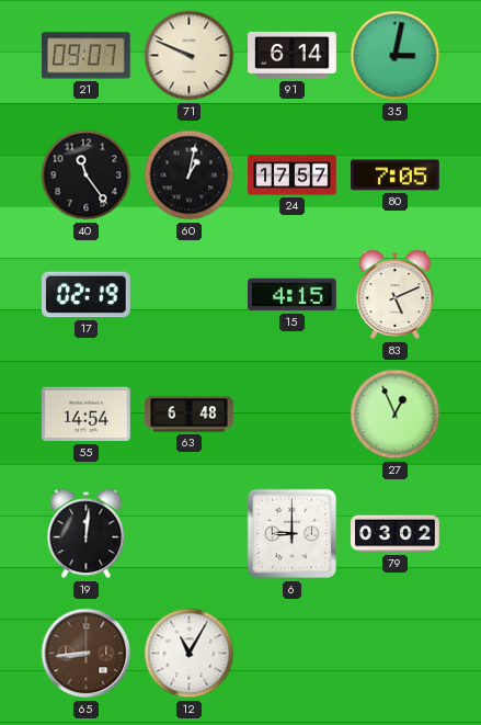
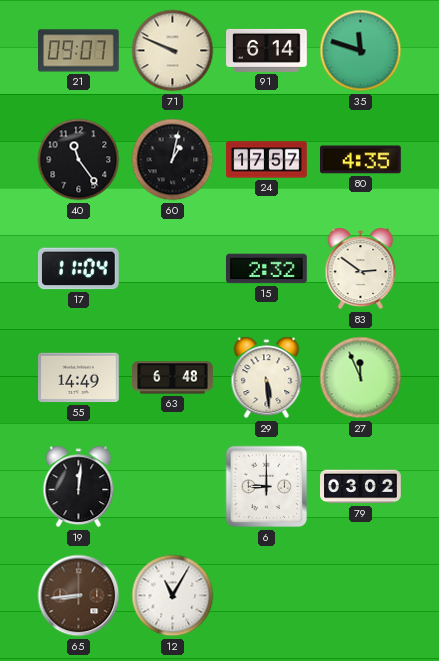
35: 3:02 -> 11:48 (361, 51)
80: 7:05 -> 4:35 (361, 160)
17: 02:19 -> 11:04 (79, 269)
15: 4:15 -> 2:32 (267, 269)
83: 5:11 -> 2:51 (361, 269)
55: 14:54 -> 14:49 (79, 378)
29: none -> 5:29 (267, 378)
27: 12:56 -> 11:56 (361, 378)
